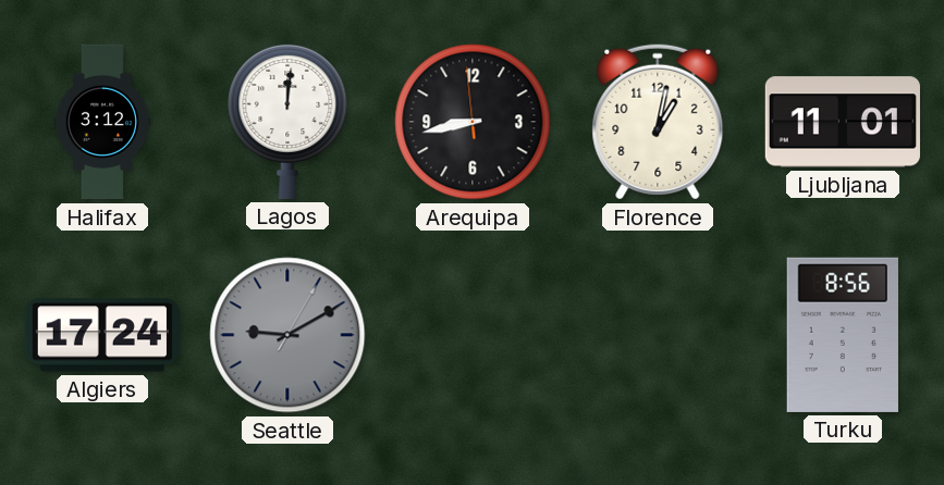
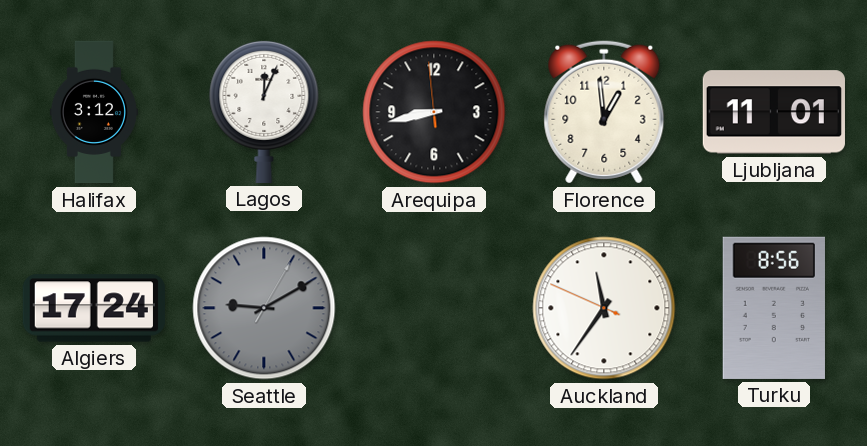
Lagos: 12:01 -> 12:04 (264, 111)
Florence: 1:02 -> 12:59 (604, 112)
Auckland: none -> 11:35 (604, 308)
